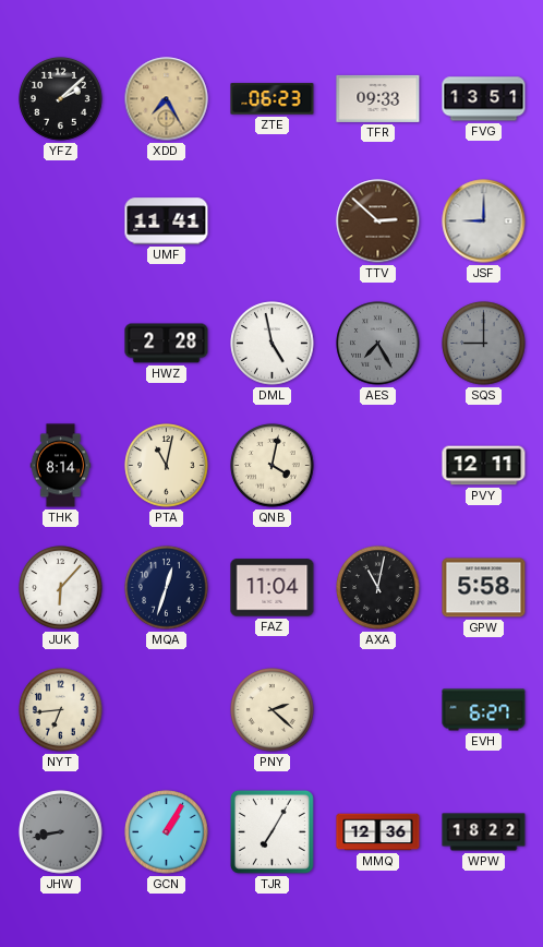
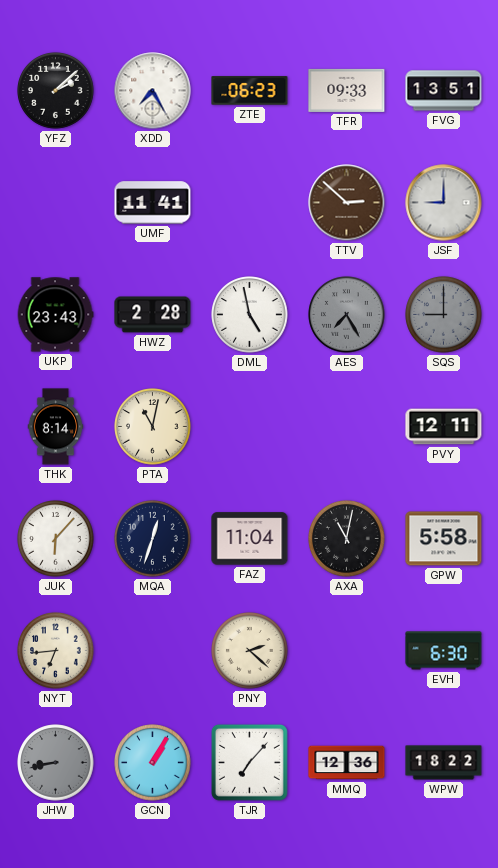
XDD dial: champagne -> white (153, 91)
UKP: none -> 23:43 (55, 315)
QNB: 4:02 -> none (273, 466)
EVH: 6:27 -> 6:30 (444, 651)
TJR: 7:05 -> 7:07 (249, 762)
